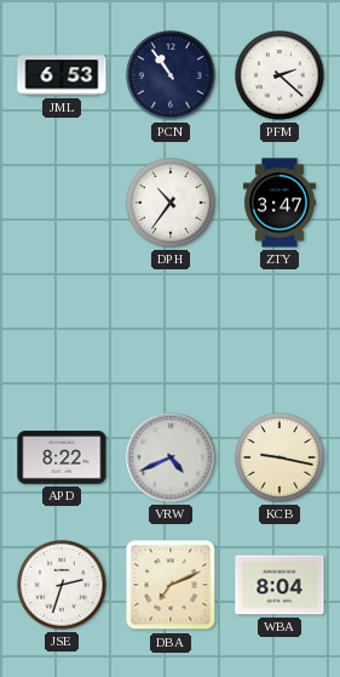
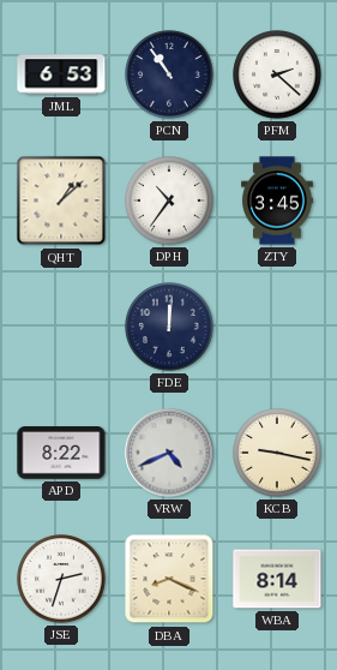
QHT: none -> 1:08 (61, 201)
ZTY: 3:47 -> 3:45 (278, 201)
FDE: none -> 12:01 (169, 327)
DBA: 7:11 -> 8:19 (169, 579)
WBA: 8:04 -> 8:14 (277, 579)
